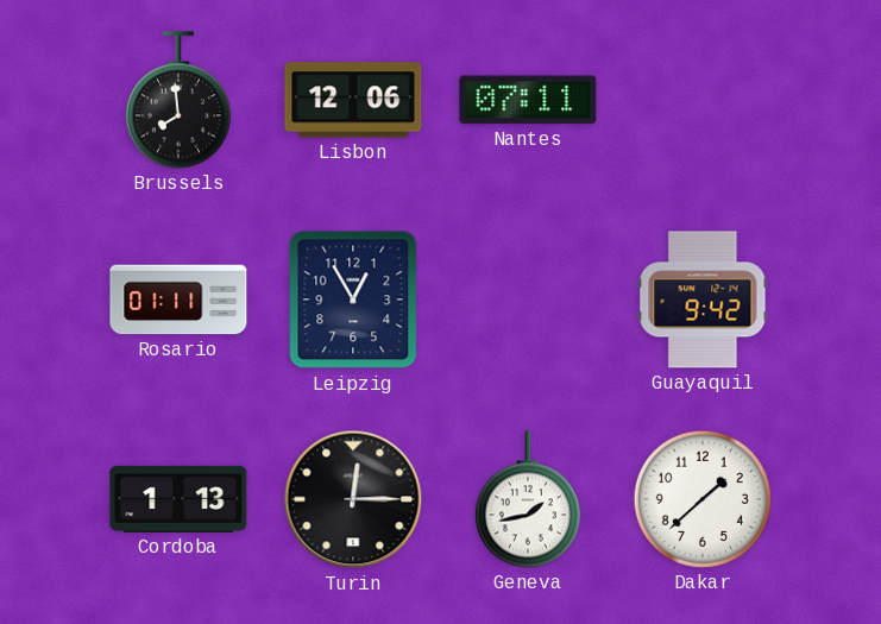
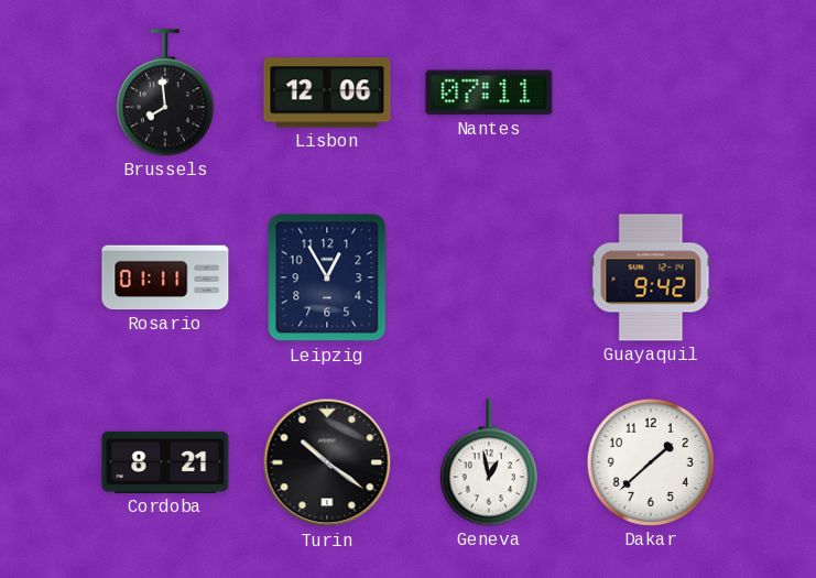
Cordoba: 1:13 -> 8:21 (165, 462)
Turin: 12:15 -> 10:21 (327, 462)
Geneva: 1:43 -> 12:58 (489, 462)
